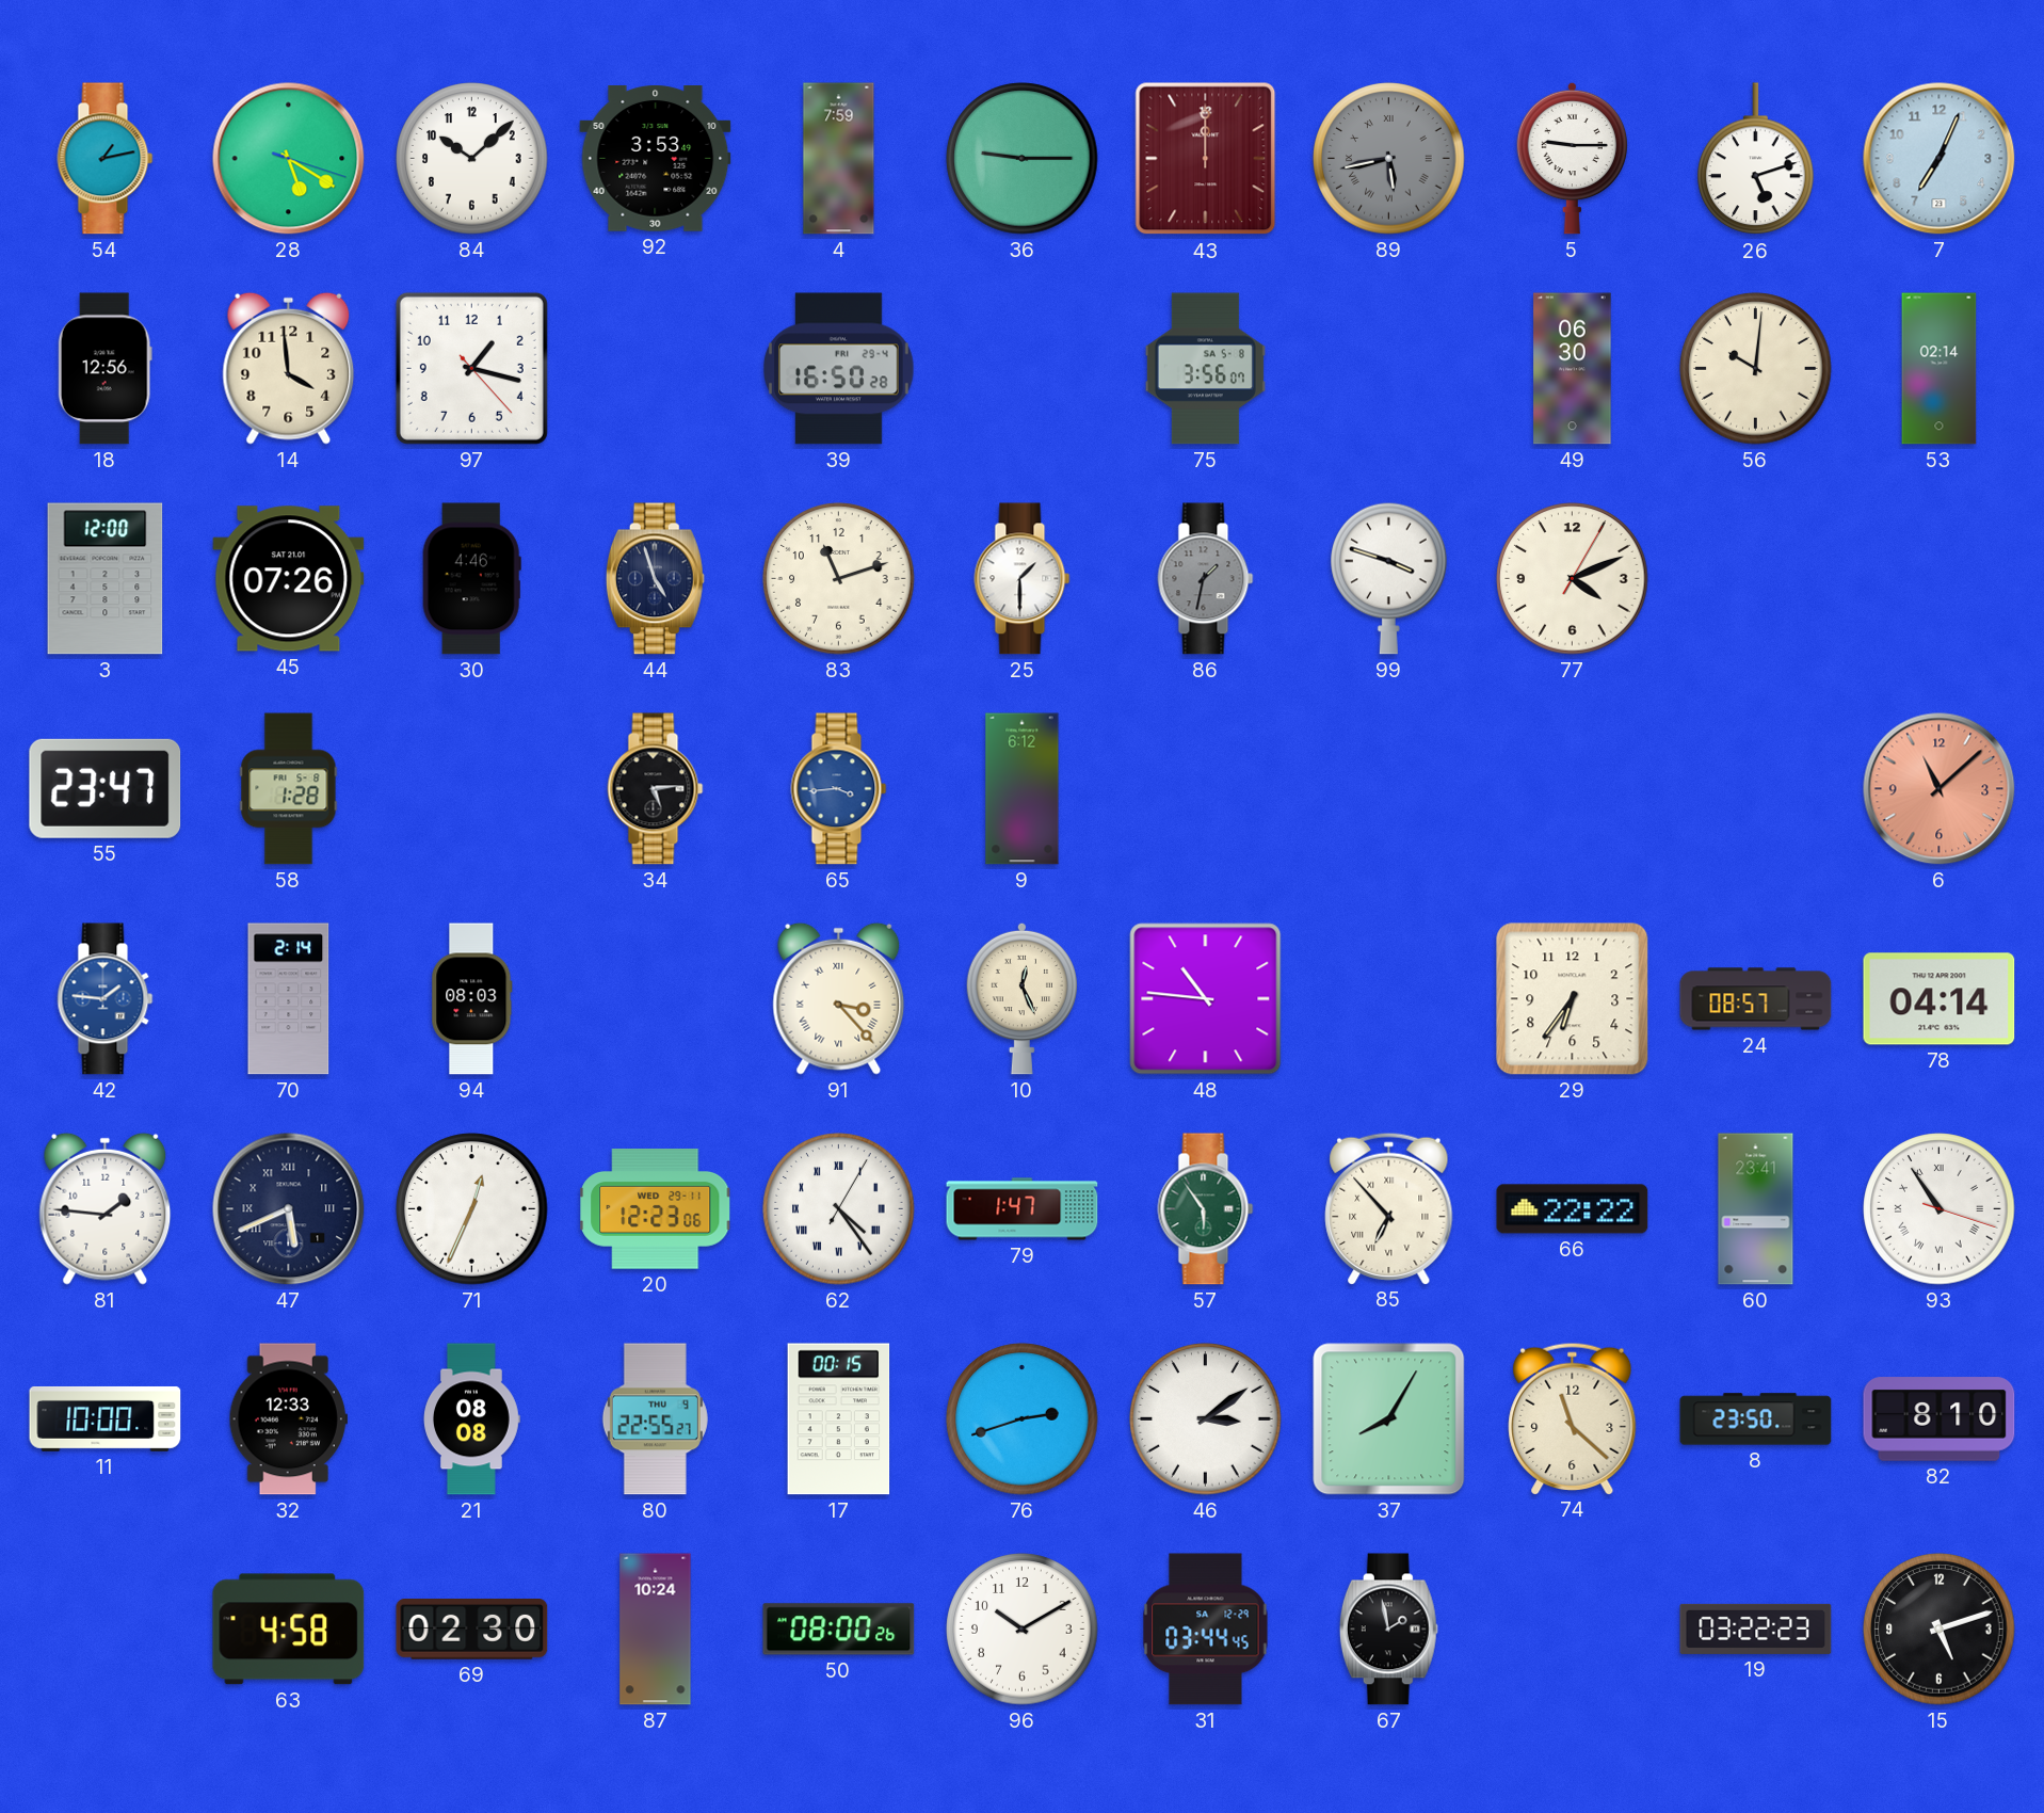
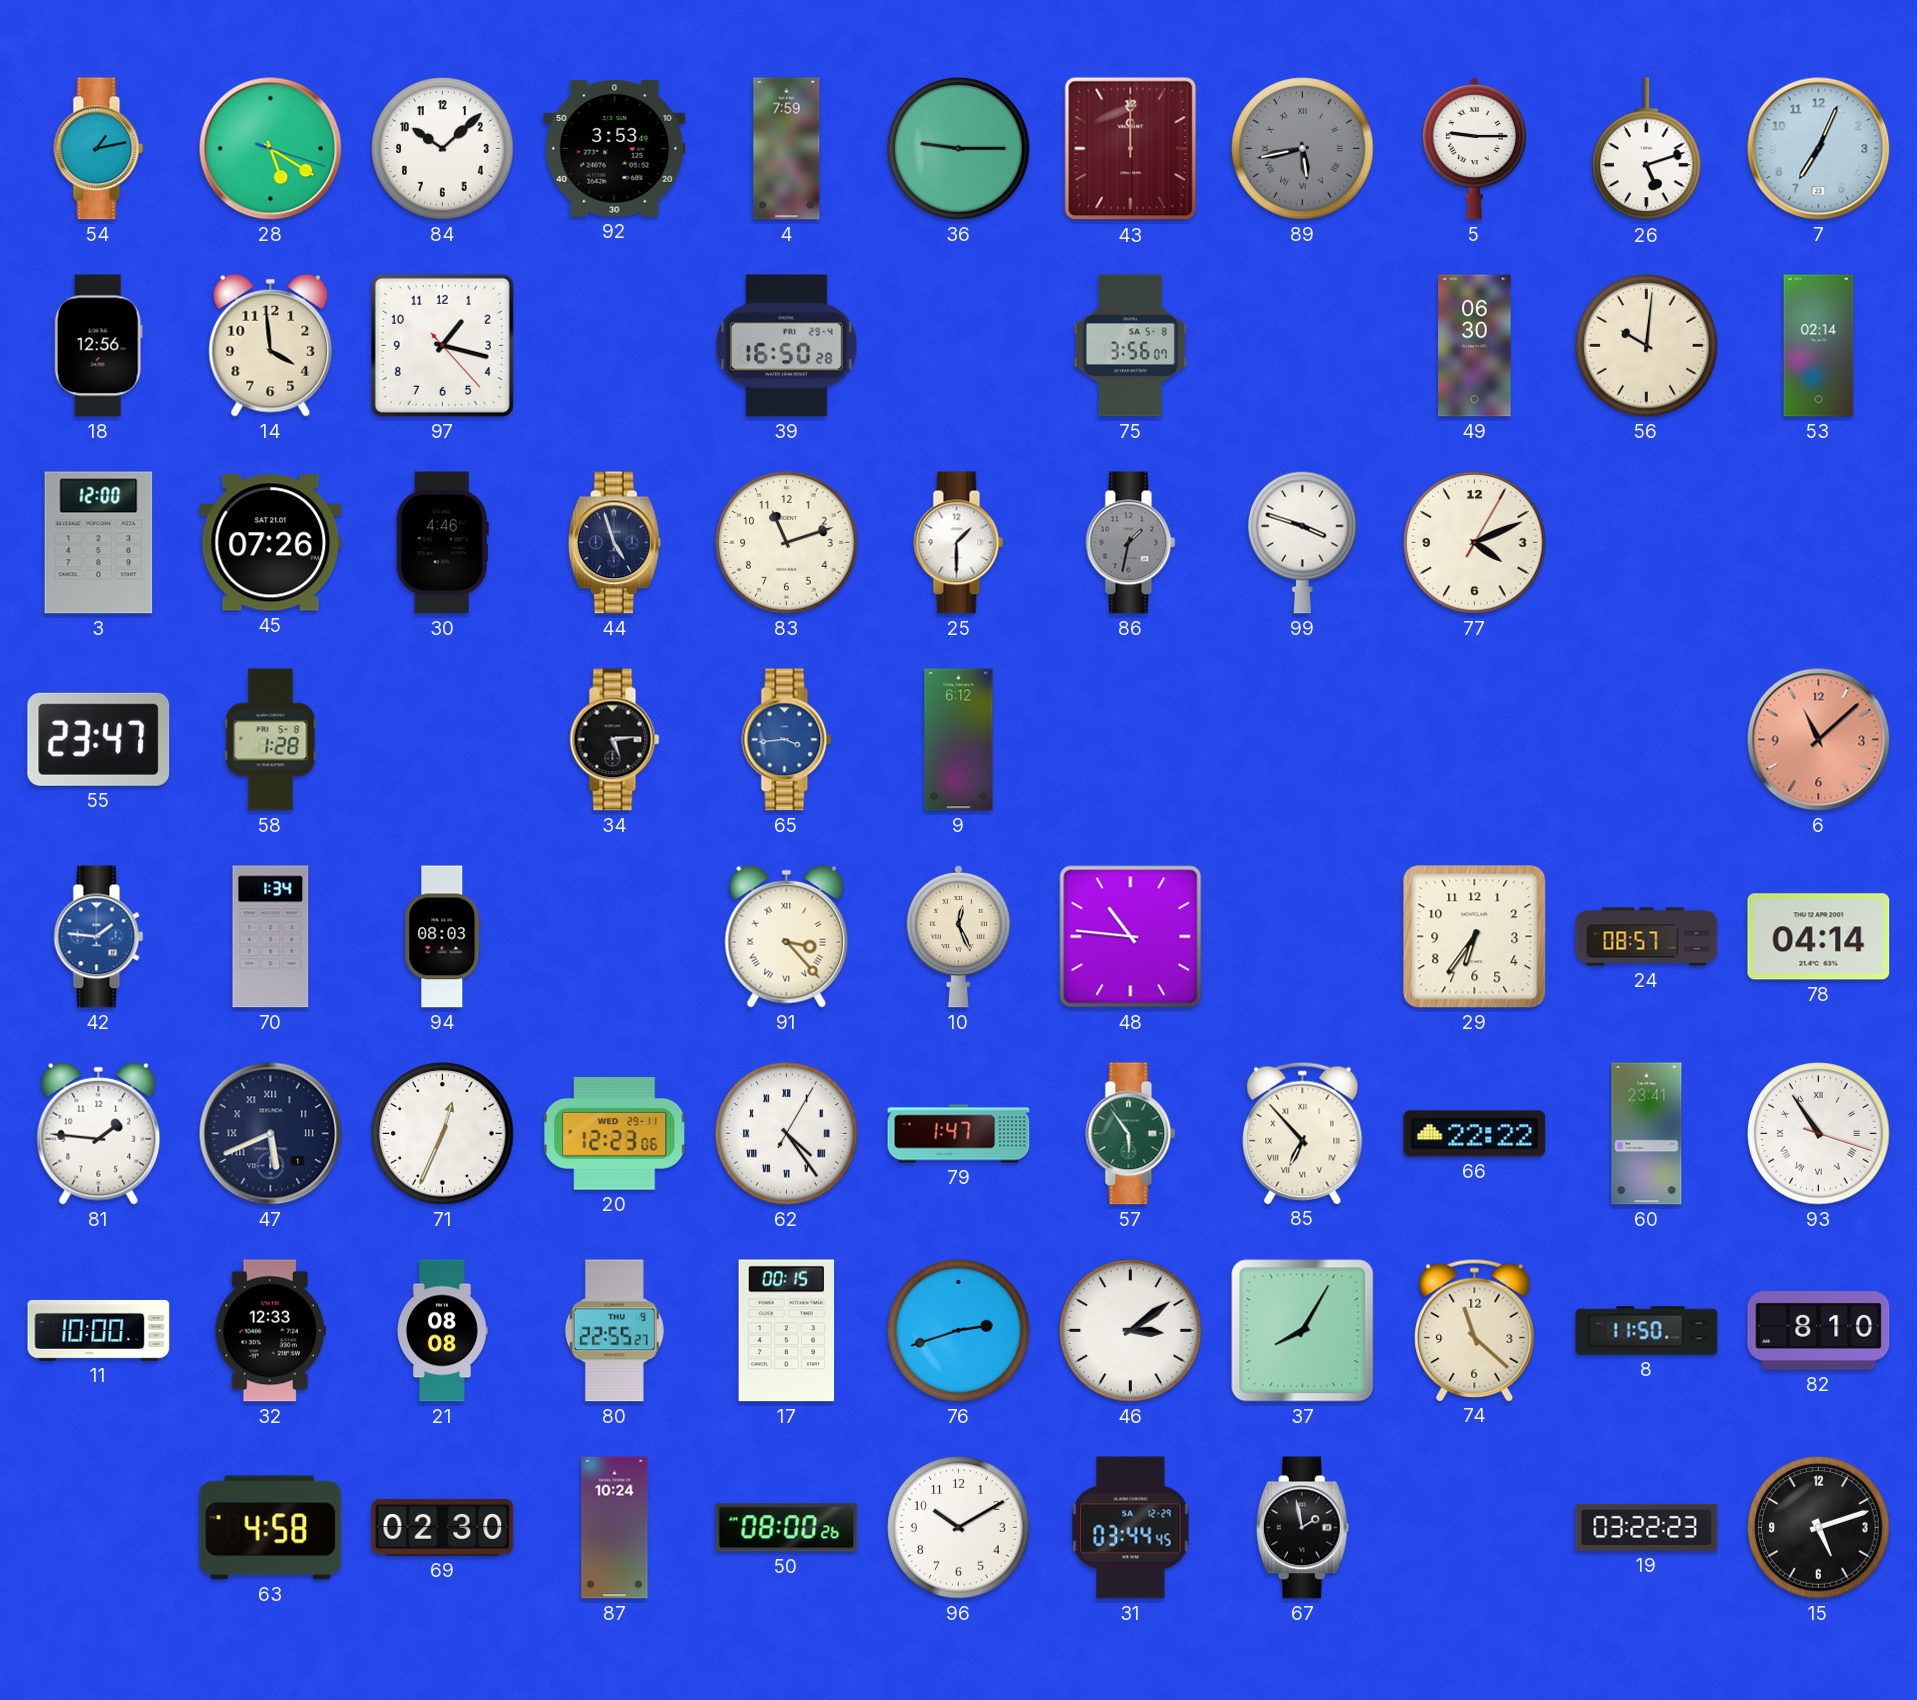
70: 2:14 -> 1:34 (271, 937)
8: 23:50 -> 11:50 (1647, 1331)
